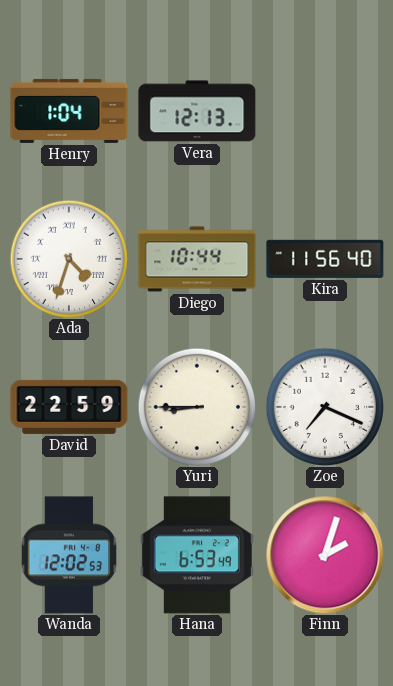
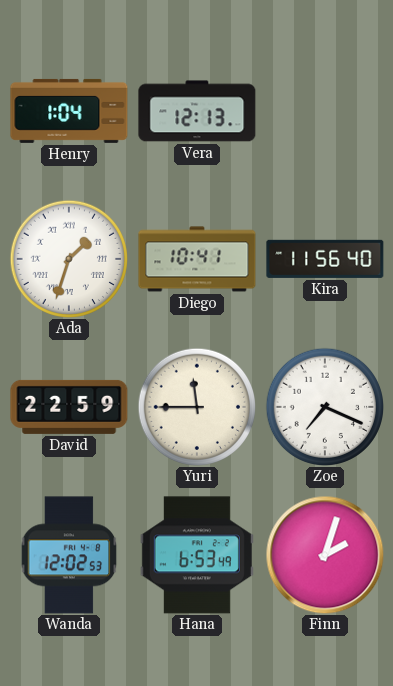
Ada: 4:33 -> 1:33 (68, 258)
Diego: 10:44 -> 10:41 (197, 259)
Yuri: 8:45 -> 11:45 (196, 406)
